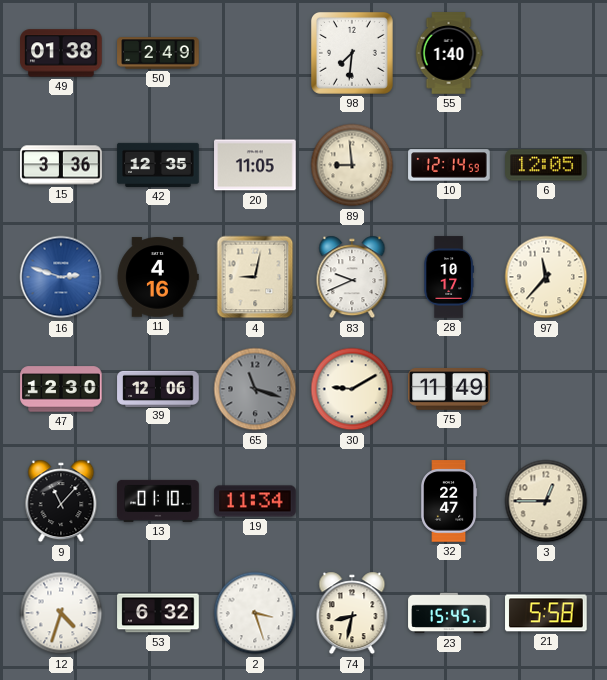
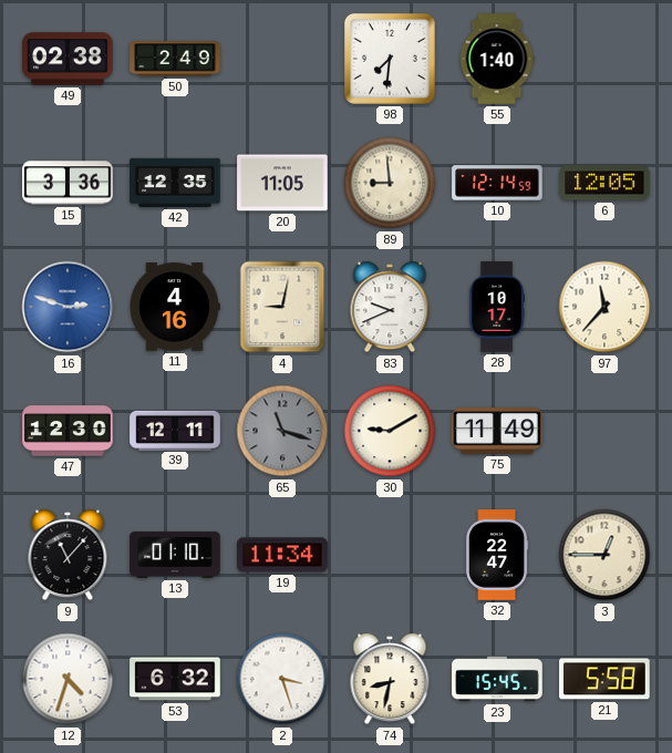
49: 01:38 -> 02:38 (68, 59)
39: 12:06 -> 12:11 (175, 430)
